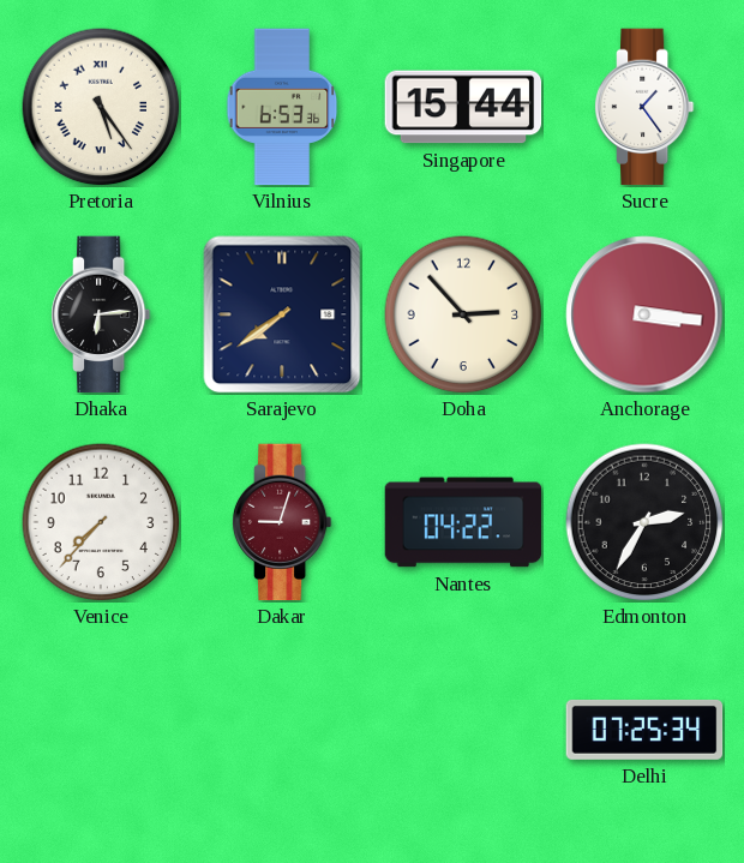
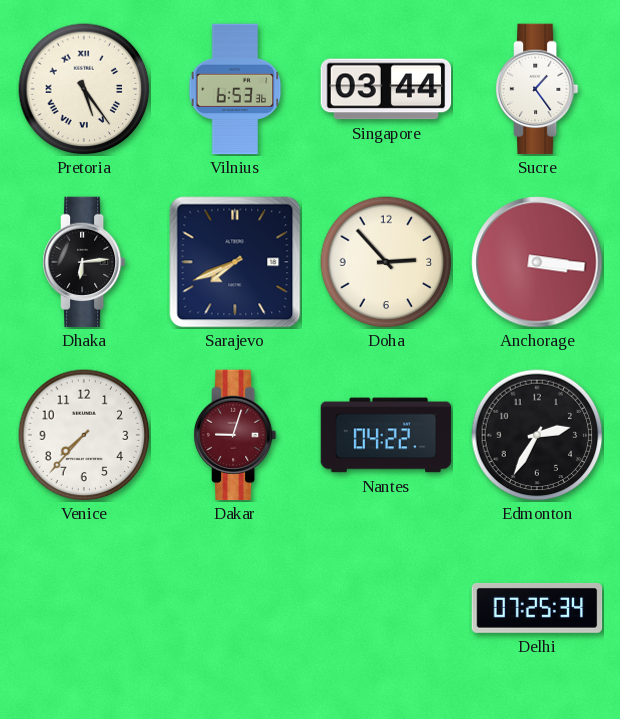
Singapore: 15:44 -> 03:44 (386, 89)
Sarajevo: 7:39 -> 7:41 (235, 262)
